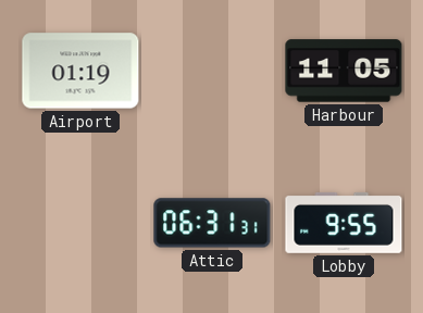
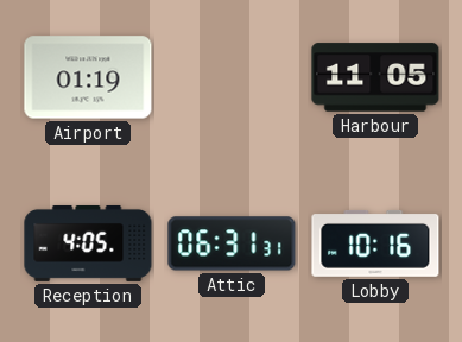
Reception: none -> 4:05 (88, 243)
Lobby: 9:55 -> 10:16 (375, 243)
